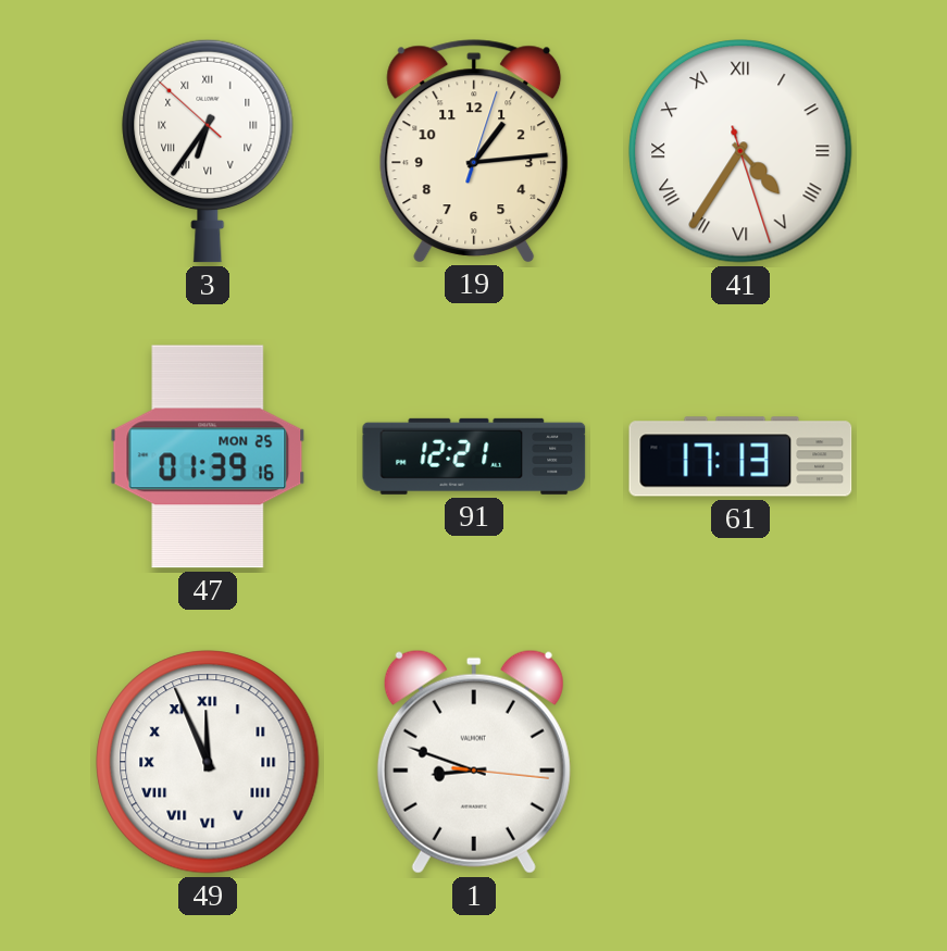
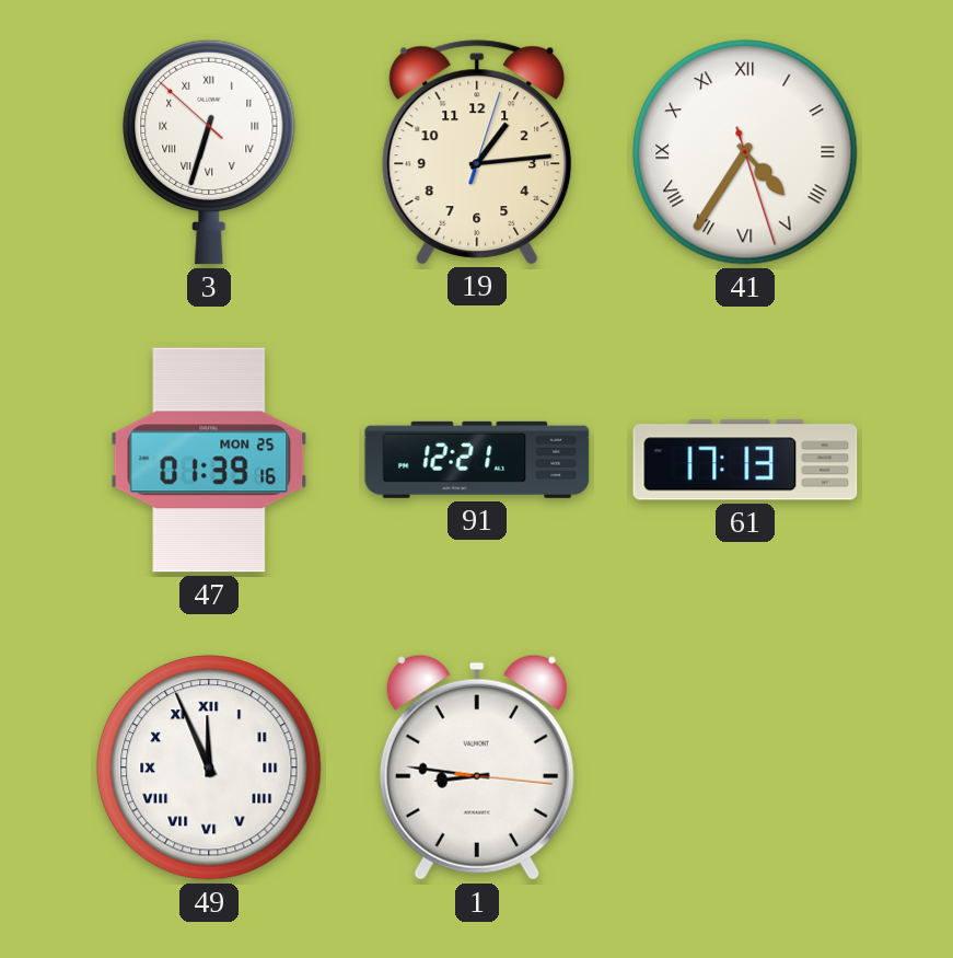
3: 6:35 -> 6:32 (209, 152)
1: 8:48 -> 8:46 (477, 767)
